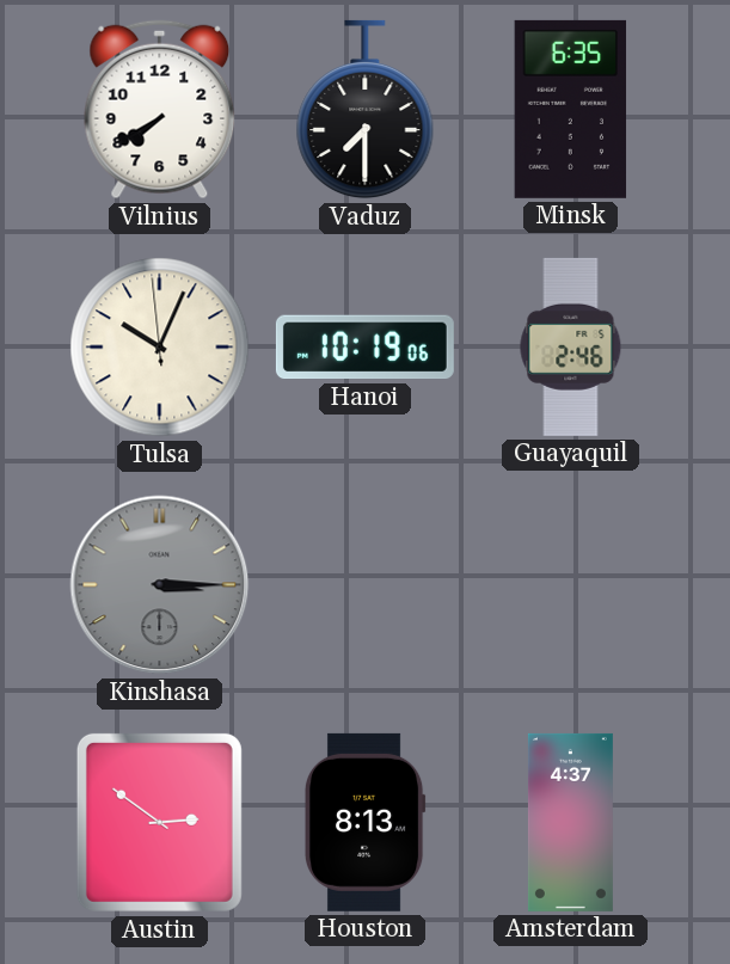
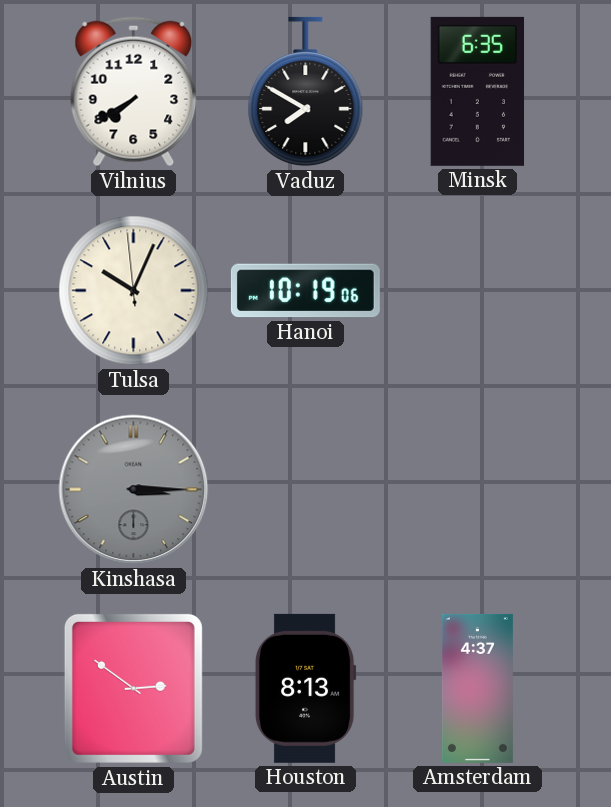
Vaduz: 7:30 -> 7:50 (306, 92)
Guayaquil: 2:46 -> none (571, 346)
